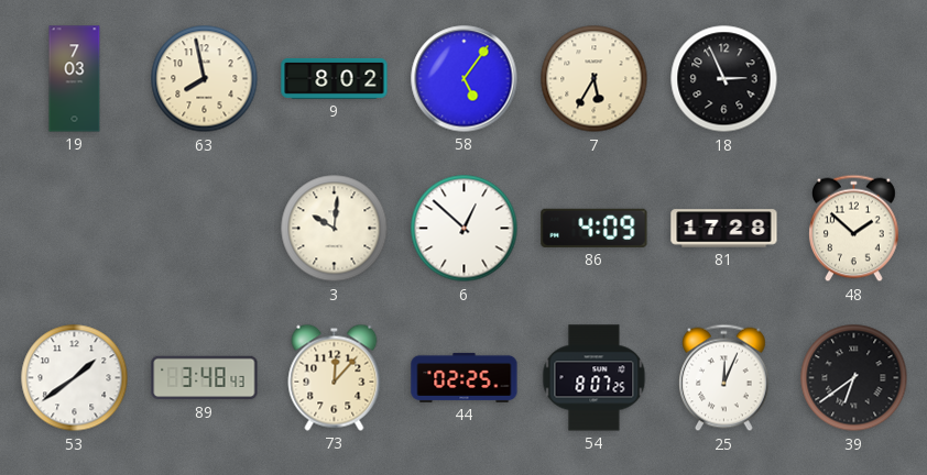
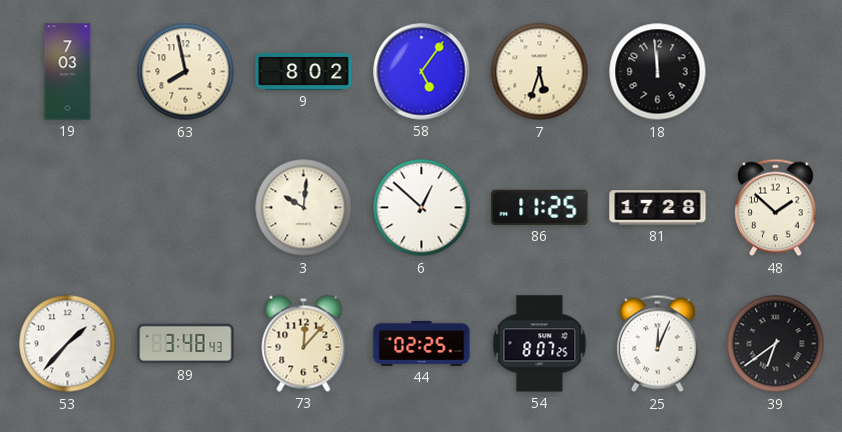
7: 5:35 -> 5:33 (540, 72)
18: 2:56 -> 11:59 (658, 72)
86: 4:09 -> 11:25 (540, 207)
53: 1:39 -> 1:37 (68, 344)
